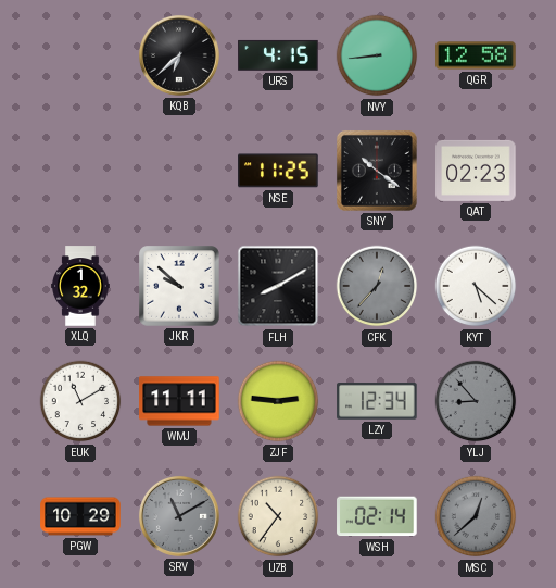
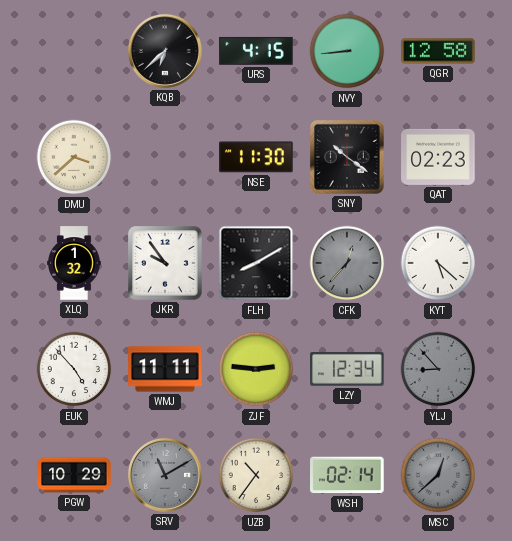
DMU: none -> 3:38 (74, 157)
NSE: 11:25 -> 11:30 (256, 157)
JKR: 9:52 -> 9:54 (166, 264)
EUK: 11:10 -> 4:53 (74, 369)
